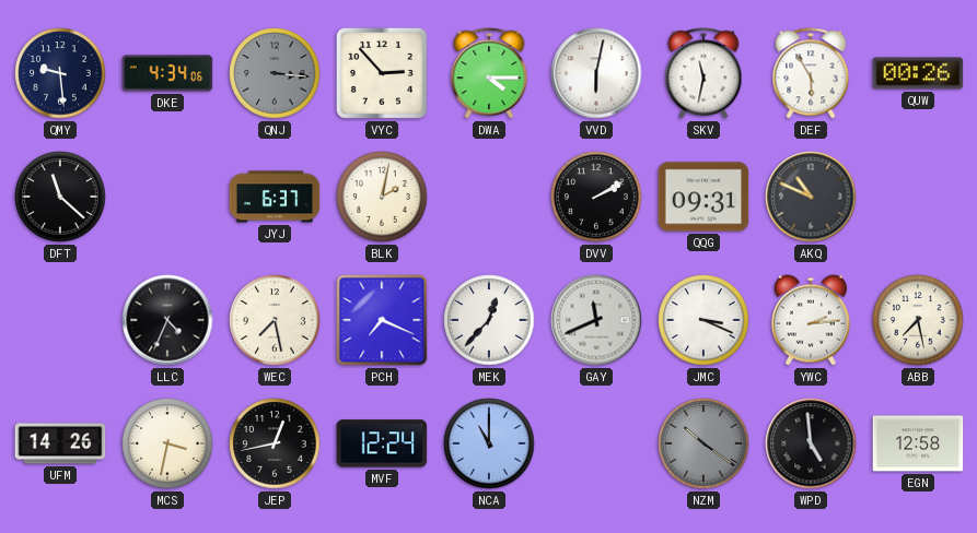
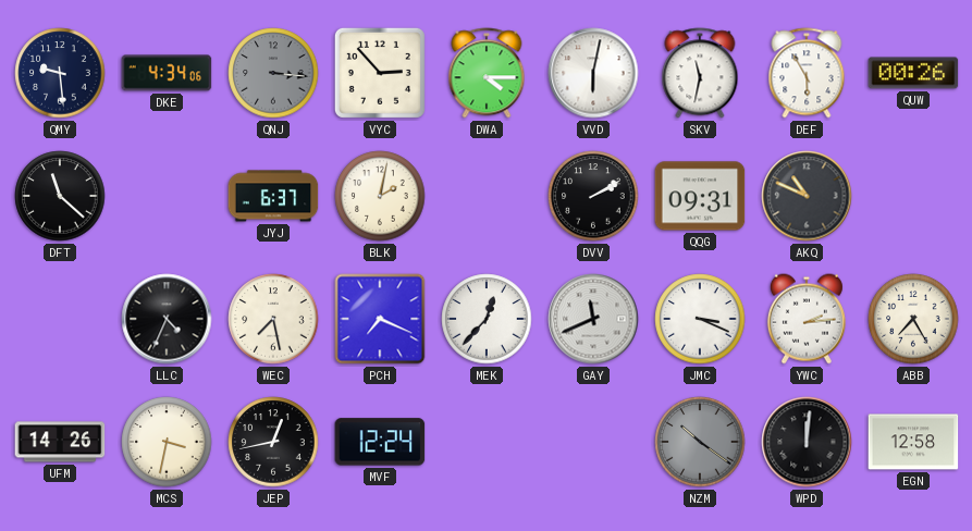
ABB: 7:28 -> 7:25 (913, 319)
NCA: 11:00 -> none (489, 443)
WPD: 4:59 -> 12:01 (807, 442)
